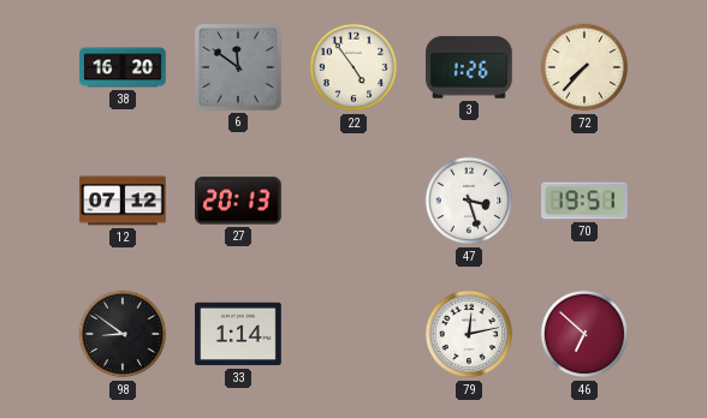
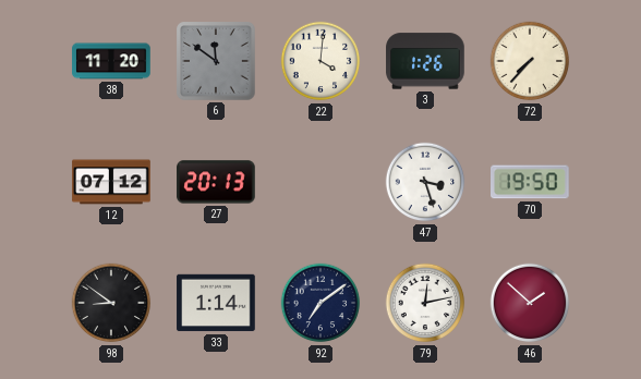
38: 16:20 -> 11:20 (111, 61)
22: 4:54 -> 4:01 (320, 61)
70: 19:51 -> 19:50 (531, 182)
92: none -> 7:09 (320, 303)
46: 6:52 -> 1:52 (530, 303)
